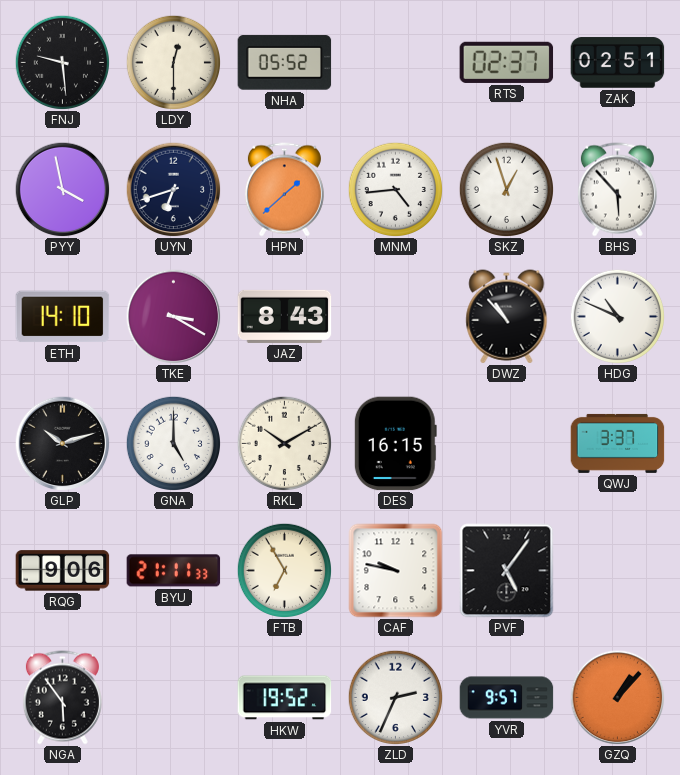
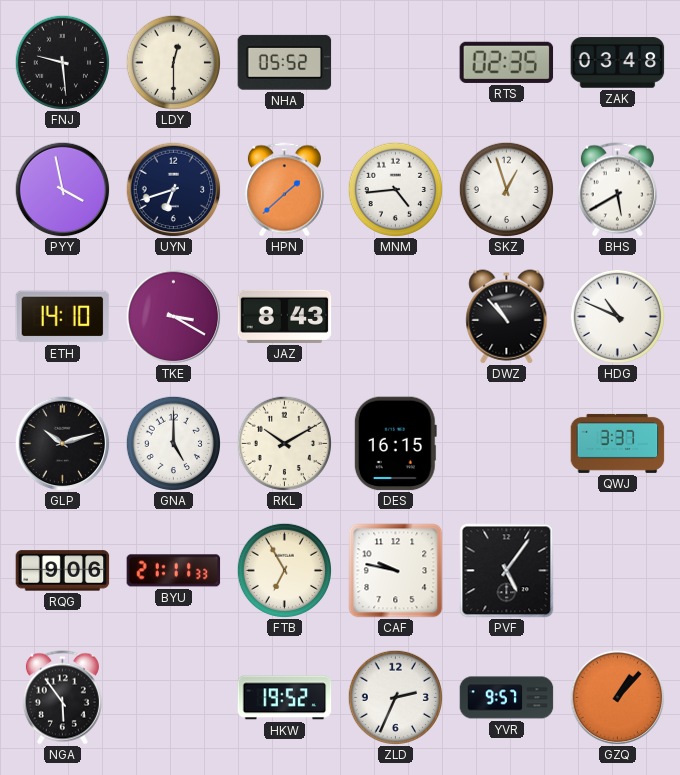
RTS: 02:37 -> 02:35 (507, 62)
ZAK: 02:51 -> 03:48 (618, 63)
BHS: 5:53 -> 5:40 (617, 190)
